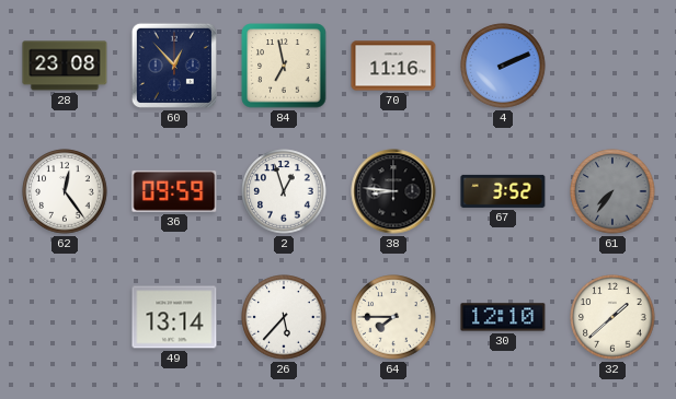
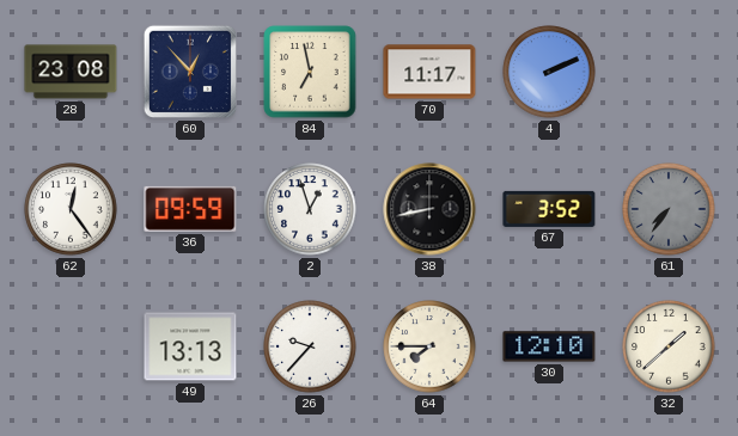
70: 11:16 -> 11:17 (429, 72)
38: 8:46 -> 8:43 (429, 209)
49: 13:14 -> 13:13 (190, 346)
26: 5:37 -> 9:37 (310, 346)
